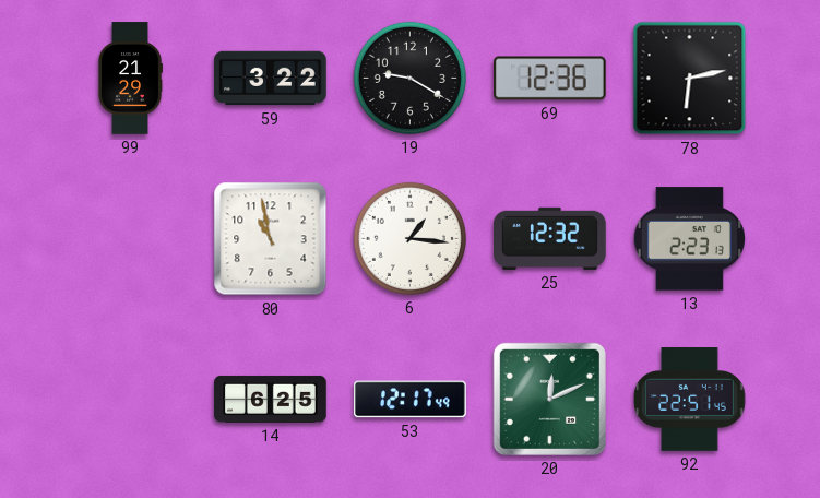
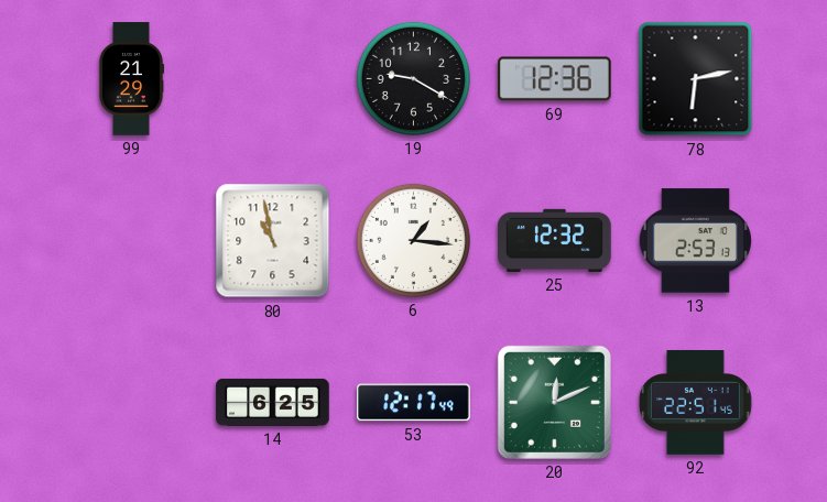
59: 3:22 -> none (271, 79)
13: 2:23 -> 2:53 (695, 241)
